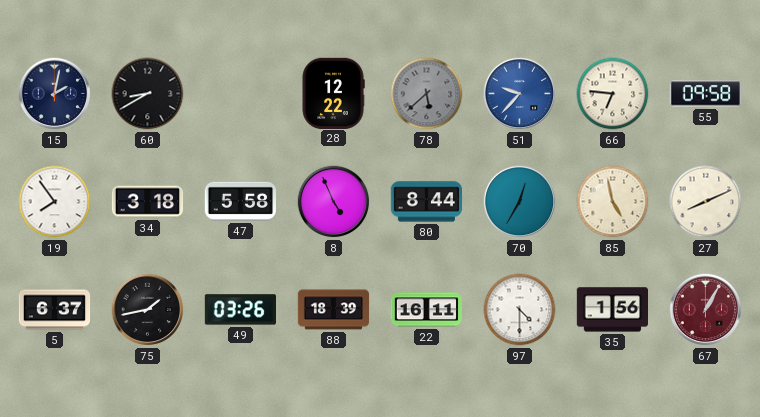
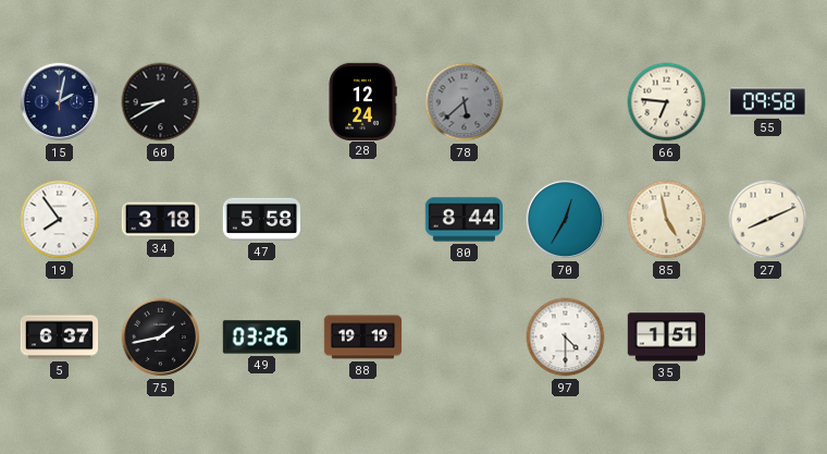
28: 12:22 -> 12:24 (362, 101)
51: 9:37 -> none (520, 94)
8: 4:56 -> none (334, 202)
88: 18:39 -> 19:19 (363, 338)
22: 16:11 -> none (427, 310)
35: 1:56 -> 1:51 (666, 338)
67: 1:05 -> none (706, 310)
